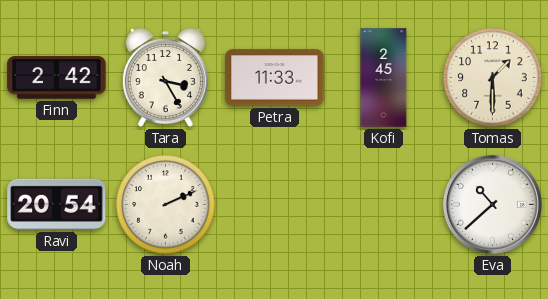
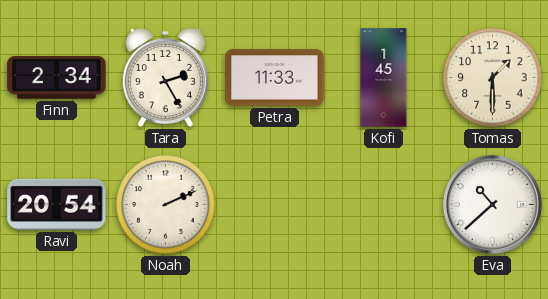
Finn: 2:42 -> 2:34 (57, 78)
Tara: 3:25 -> 2:25 (165, 77)
Kofi: 2:45 -> 1:45 (384, 78)
